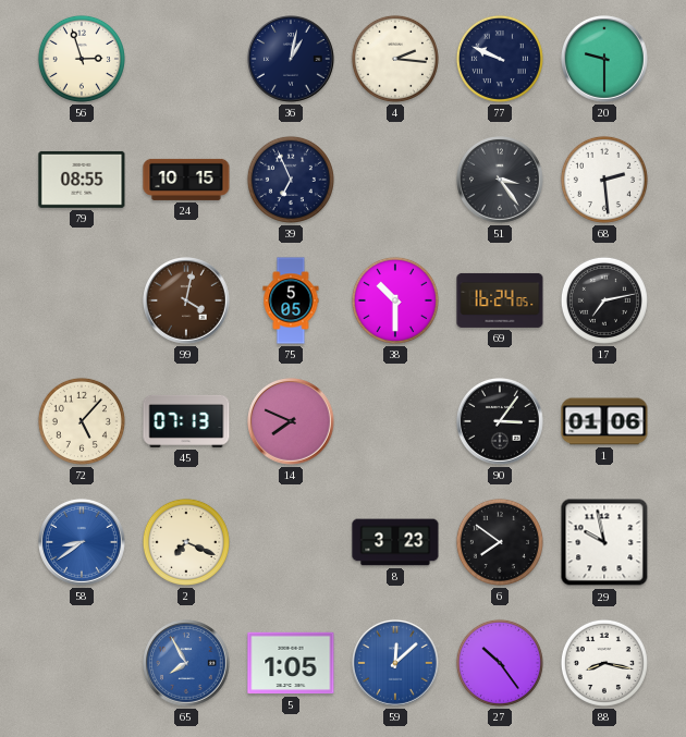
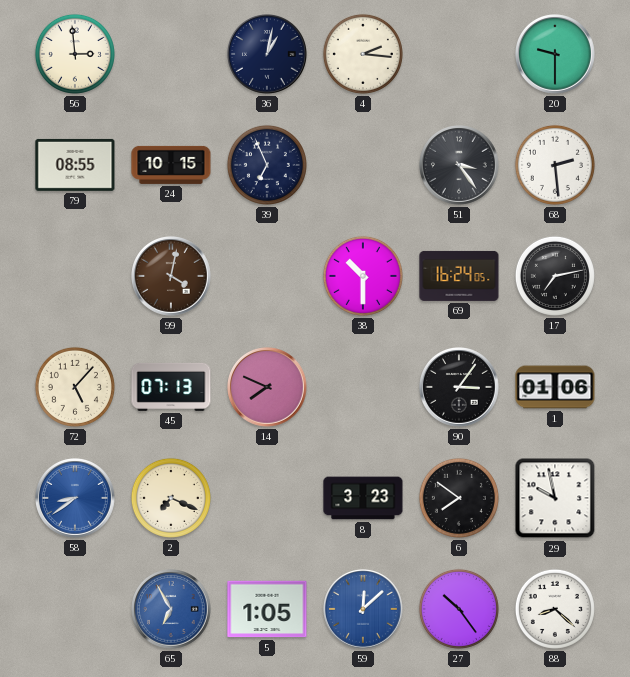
56: 2:57 -> 2:59 (75, 54)
77: 9:49 -> none (500, 59)
75: 5:05 -> none (291, 300)
65: 7:55 -> 6:55 (172, 610)
88: 8:17 -> 8:22 (555, 609)
